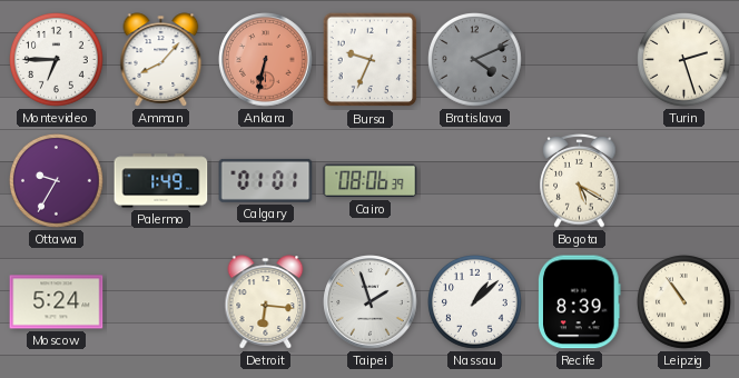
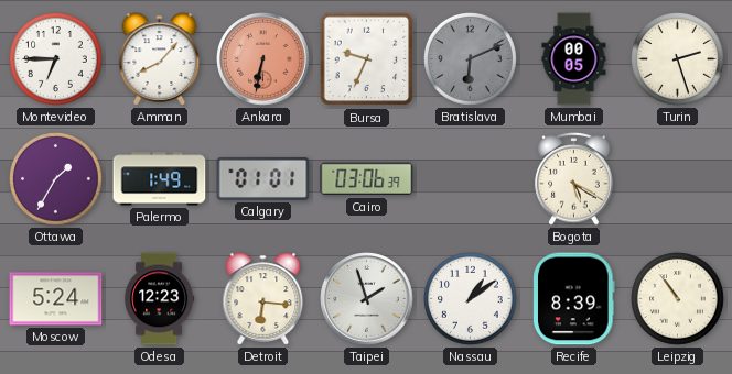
Bratislava: 4:11 -> 6:11 (471, 59)
Mumbai: none -> 00:05 (574, 59)
Ottawa: 9:35 -> 1:35 (56, 179)
Cairo: 08:06 -> 03:06 (367, 179)
Odesa: none -> 12:23 (160, 299)
Nassau: 1:08 -> 1:09 (471, 299)
